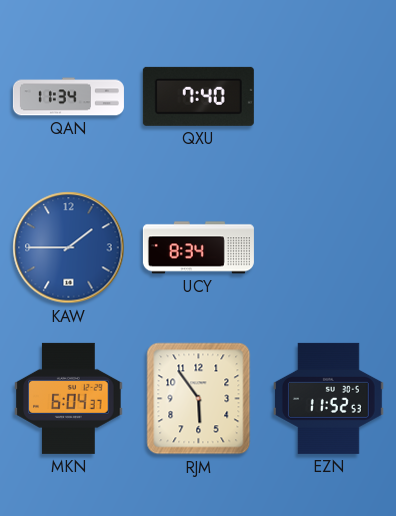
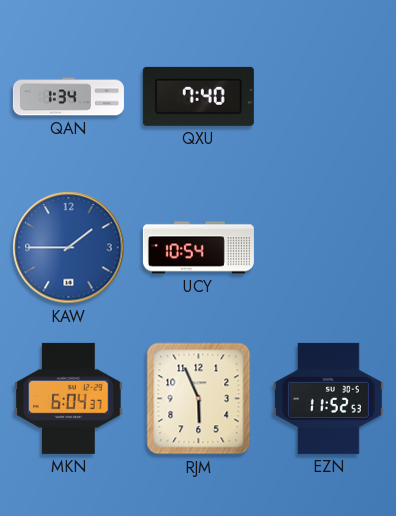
QAN: 11:34 -> 1:34 (68, 97)
UCY: 8:34 -> 10:54 (198, 248)
RJM: 5:54 -> 5:56 (199, 399)
